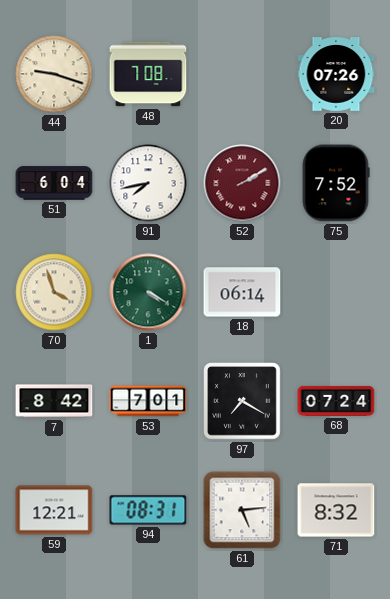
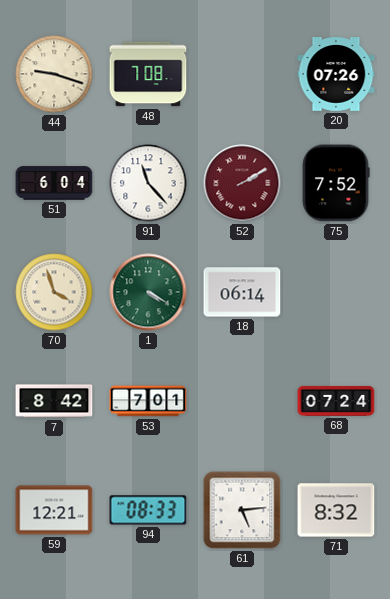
91: 7:43 -> 11:23 (148, 183)
97: 7:20 -> none (242, 401)
94: 08:31 -> 08:33 (148, 510)
